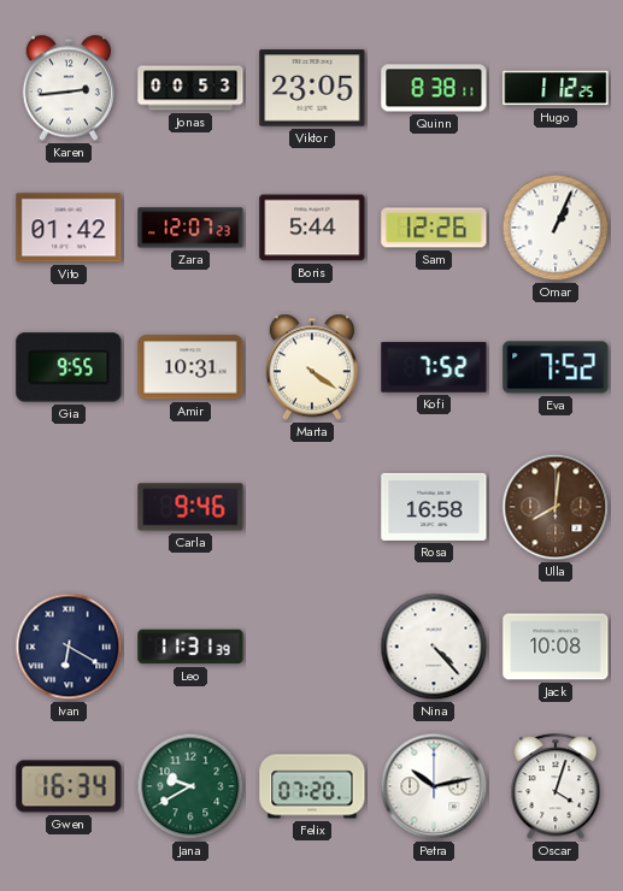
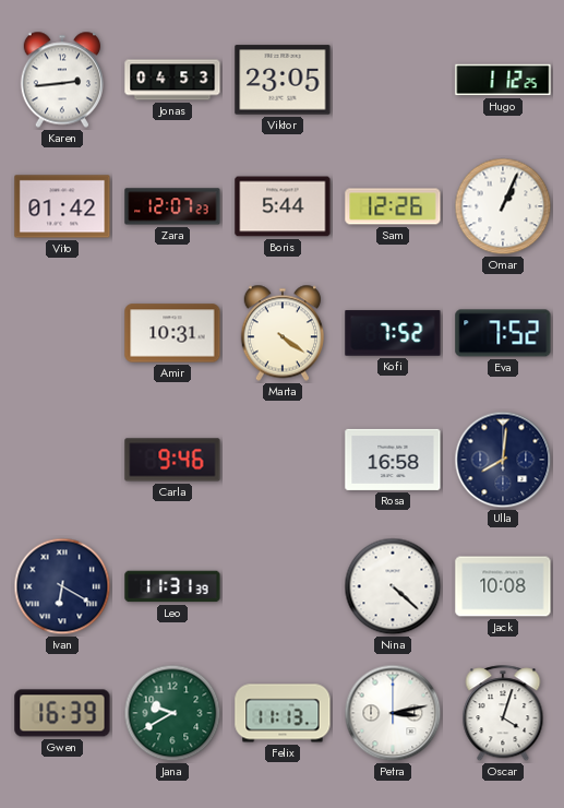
Jonas: 00:53 -> 04:53 (172, 80)
Quinn: 8:38 -> none (434, 88)
Gia: 9:55 -> none (69, 367)
Ulla dial: brown -> navy (503, 460)
Nina: 4:23 -> 4:22 (393, 586)
Gwen: 16:34 -> 16:39 (62, 713)
Felix: 07:20 -> 11:13 (283, 713)
Petra: 10:13 -> 3:13 (393, 713)
